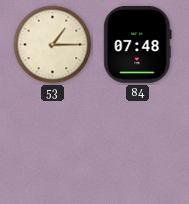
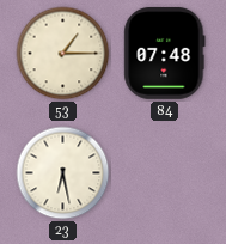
23: none -> 6:28 (63, 173)
